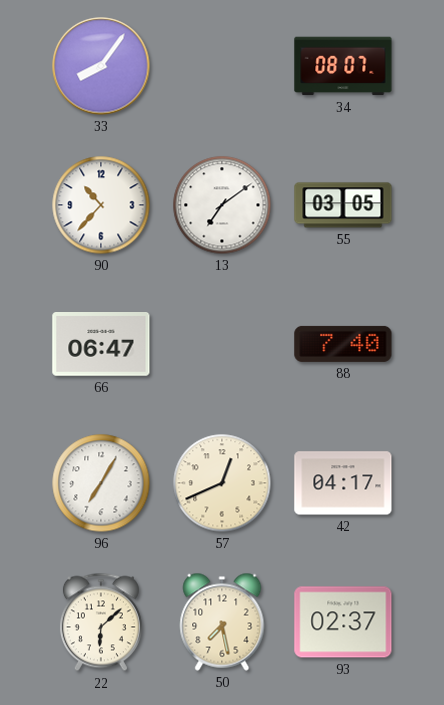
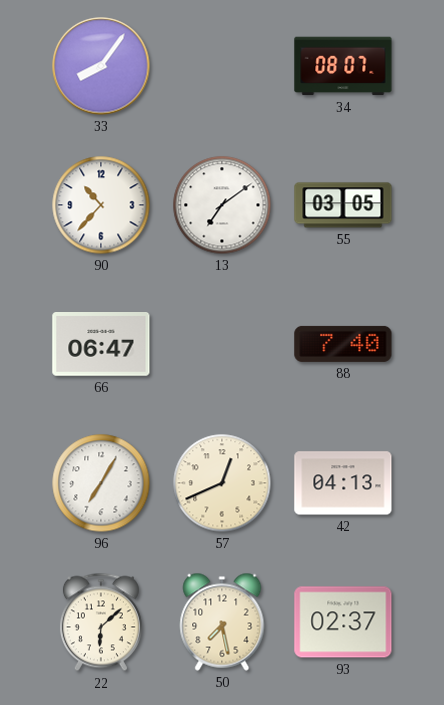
42: 04:17 -> 04:13 (343, 483)
